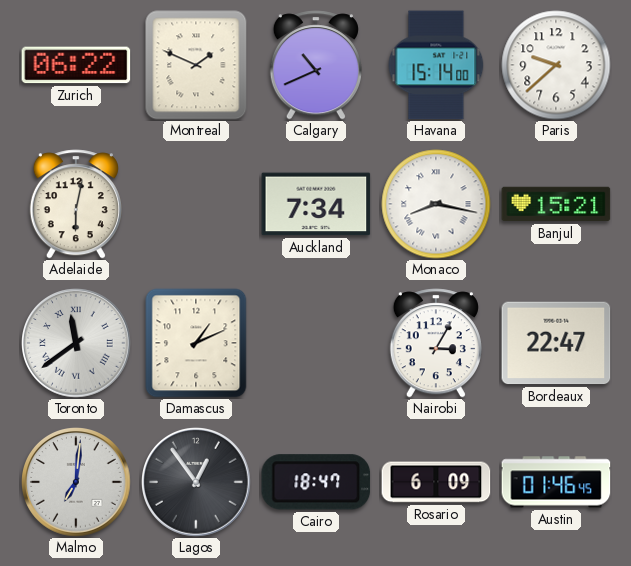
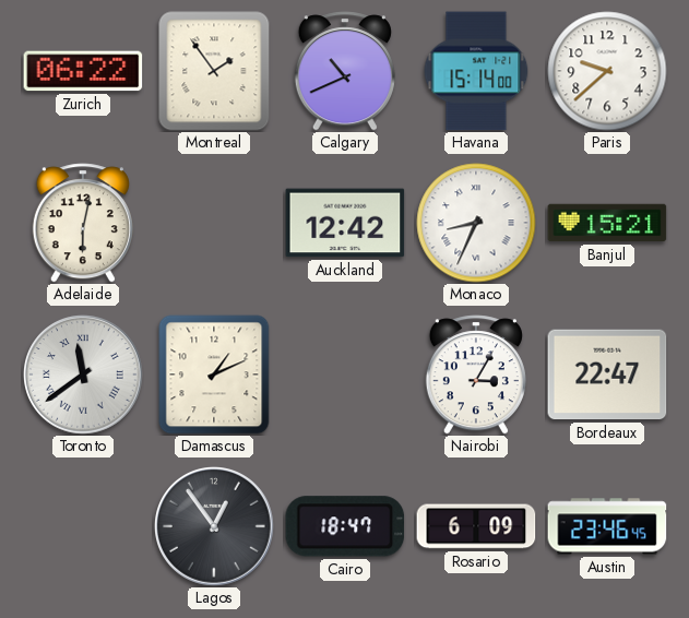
Montreal: 1:49 -> 1:54 (214, 71)
Auckland: 7:34 -> 12:42 (345, 223)
Monaco: 8:17 -> 8:34 (476, 223)
Malmo: 7:01 -> none (76, 482)
Austin: 01:46 -> 23:46 (607, 526)
